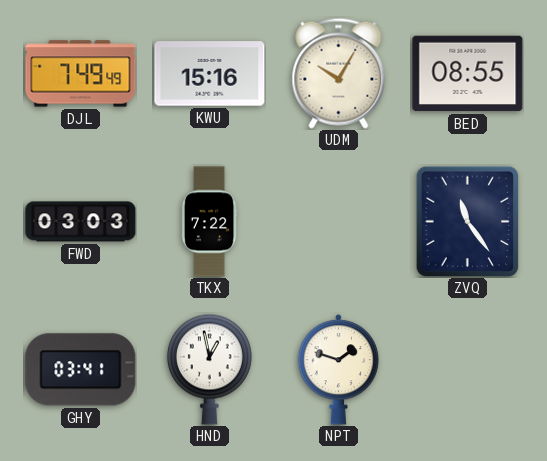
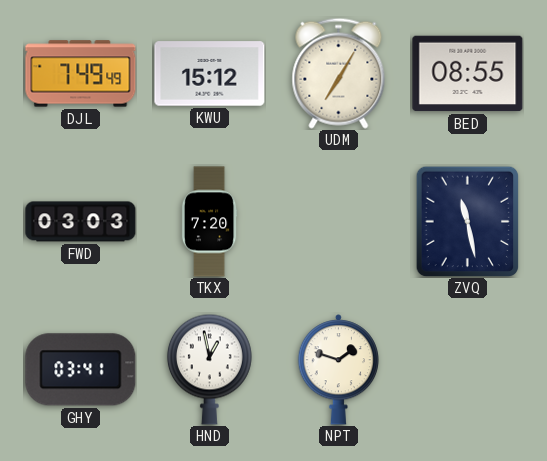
KWU: 15:16 -> 15:12 (210, 74)
UDM: 10:05 -> 7:05 (339, 73)
TKX: 7:22 -> 7:20 (209, 222)
ZVQ: 11:24 -> 11:28 (468, 221)
